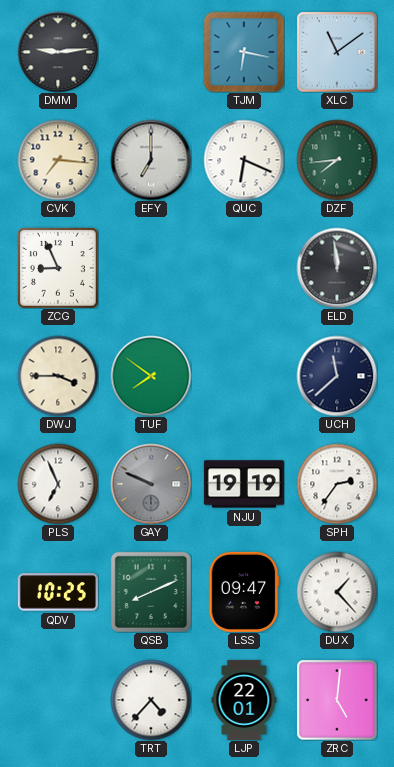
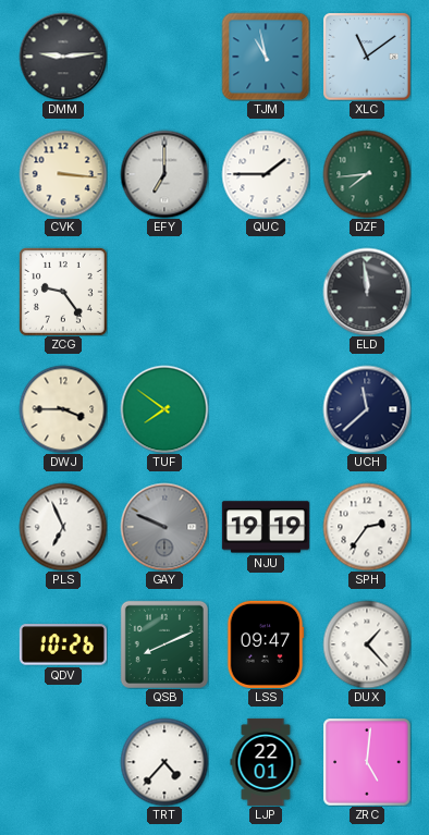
TJM: 6:17 -> 10:58 (266, 57)
CVK: 7:16 -> 3:16 (63, 174)
QUC: 6:19 -> 1:45 (266, 174)
ZCG: 8:56 -> 9:24 (63, 292)
QDV: 10:25 -> 10:26 (63, 644)
